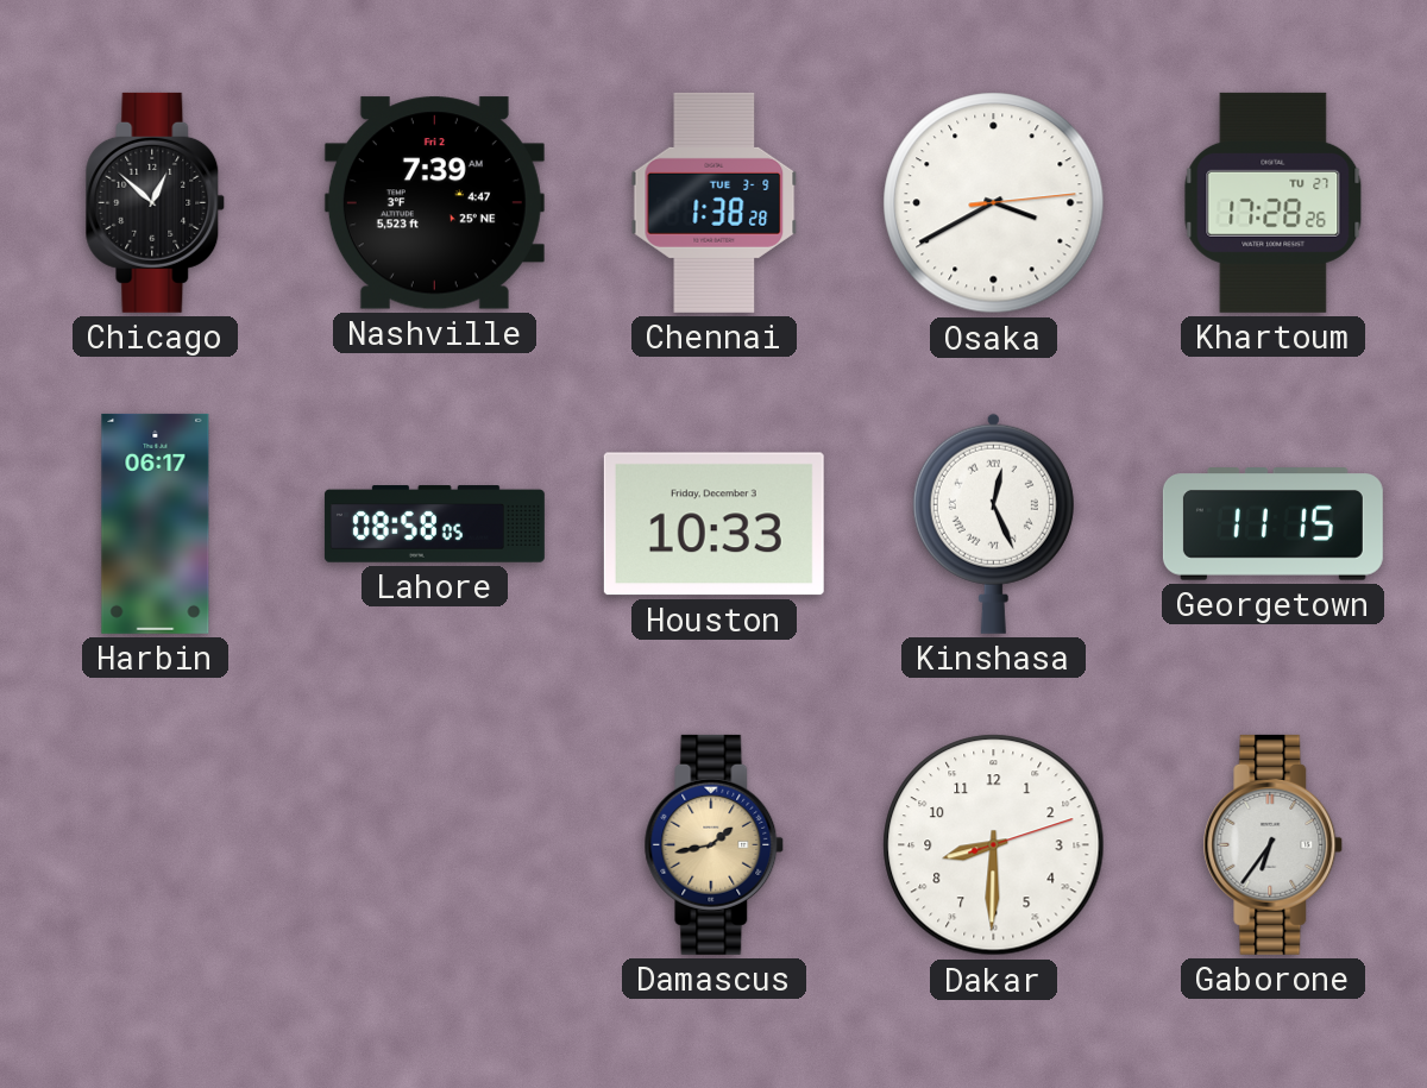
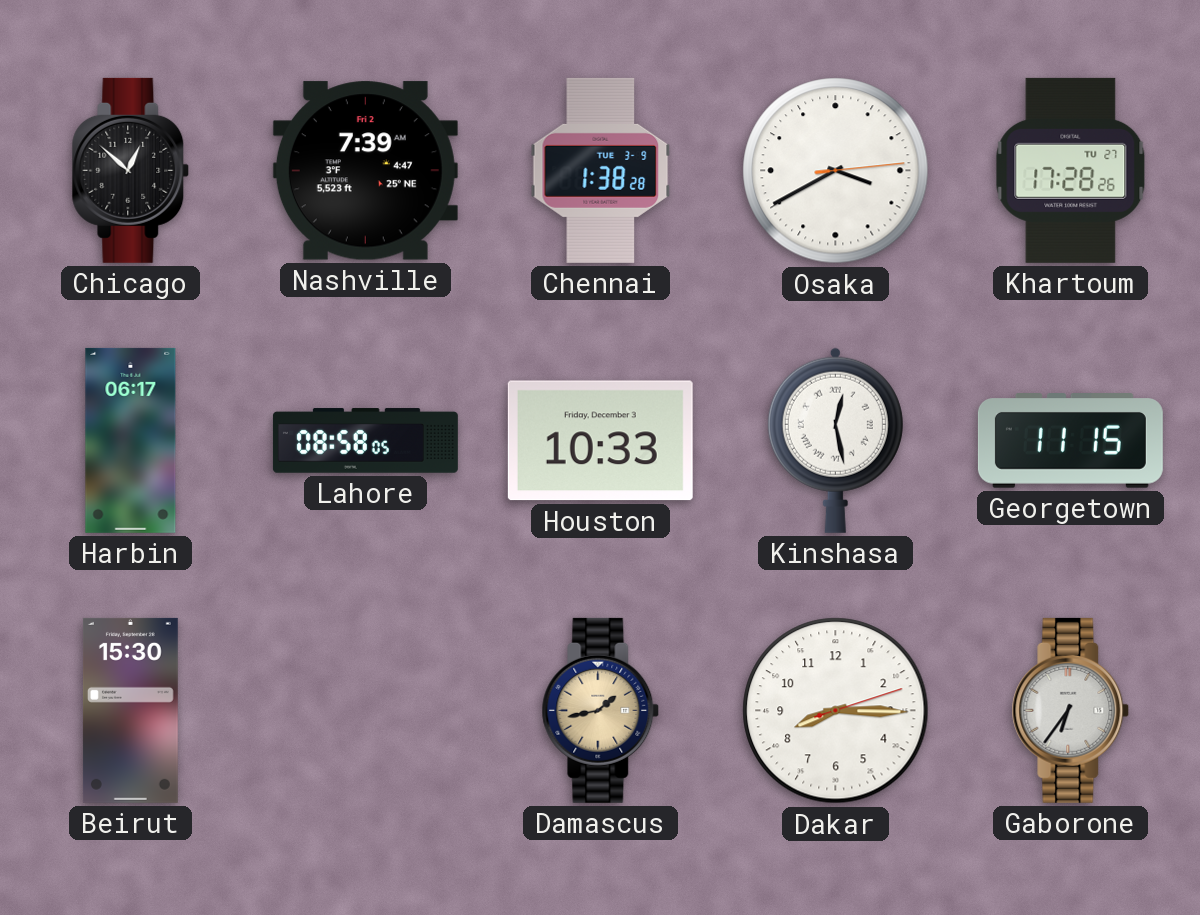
Kinshasa: 12:26 -> 12:28 (835, 440)
Beirut: none -> 15:30 (130, 710)
Dakar: 8:30 -> 8:15 (836, 711)
